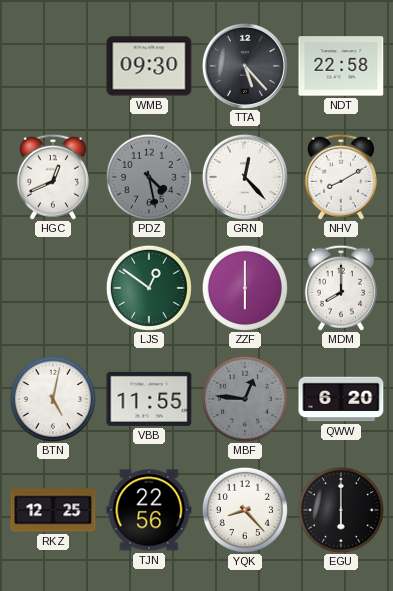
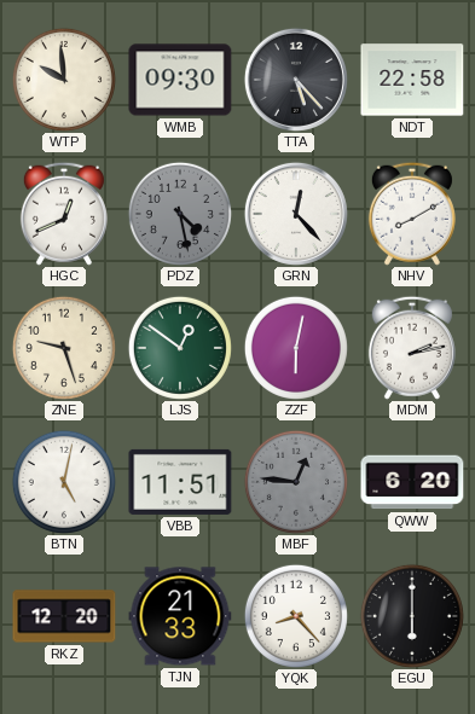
WTP: none -> 9:59 (64, 80)
ZNE: none -> 9:27 (64, 348)
ZZF: 6:00 -> 6:02 (296, 348)
MDM: 8:00 -> 2:13 (412, 348)
VBB: 11:55 -> 11:51 (180, 482)
RKZ: 12:25 -> 12:20 (64, 616)
TJN: 22:56 -> 21:33 (180, 616)
